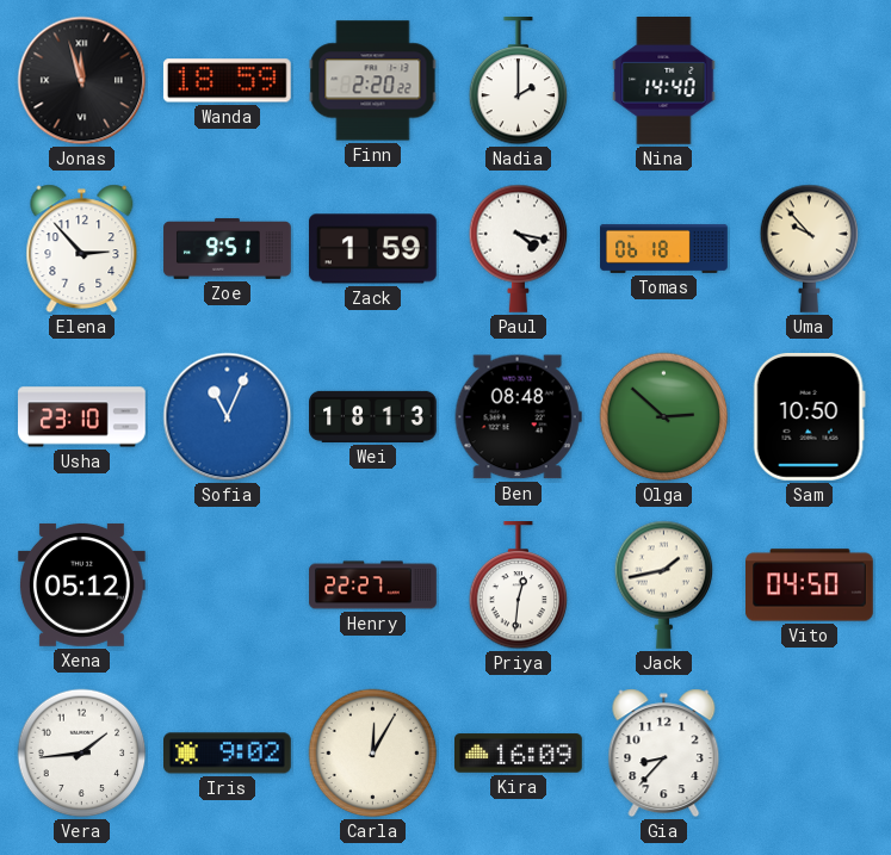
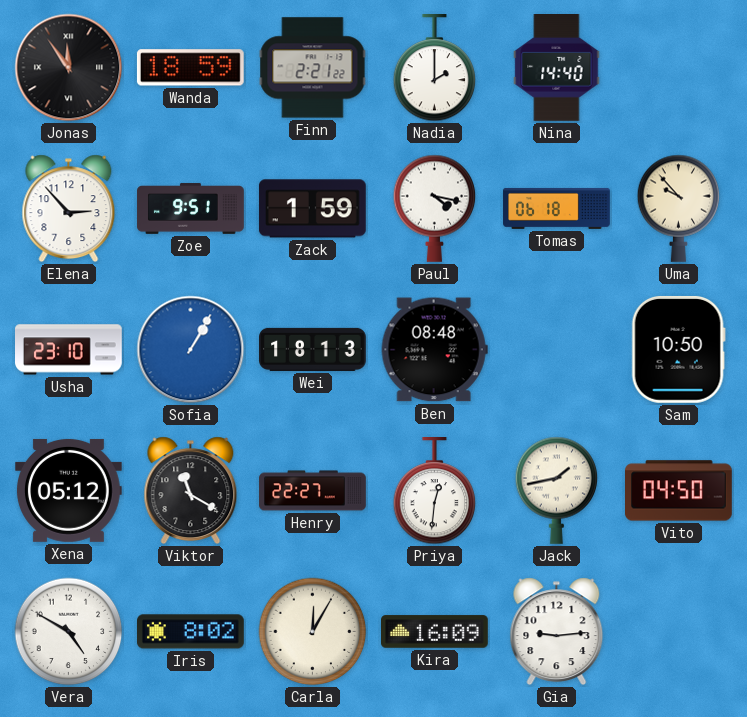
Jonas: 11:57 -> 11:54 (69, 68)
Finn: 2:20 -> 2:21 (313, 68)
Sofia: 11:04 -> 1:05 (191, 350)
Olga: 2:52 -> none (664, 417)
Viktor: none -> 11:20 (191, 491)
Vera: 1:44 -> 4:50 (69, 632)
Iris: 9:02 -> 8:02 (191, 632)
Gia: 8:37 -> 9:14 (557, 632)
